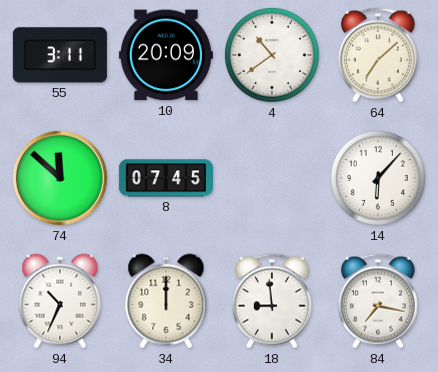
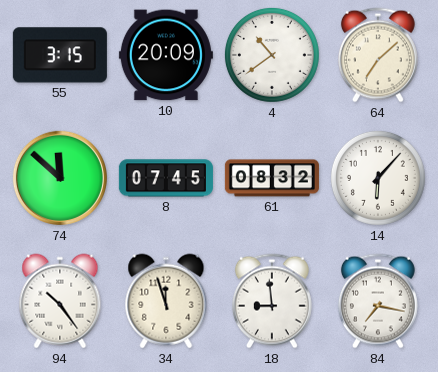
55: 3:11 -> 3:15 (60, 55)
61: none -> 08:32 (272, 178)
94: 10:34 -> 10:24 (60, 301)
34: 12:00 -> 11:57 (166, 301)
